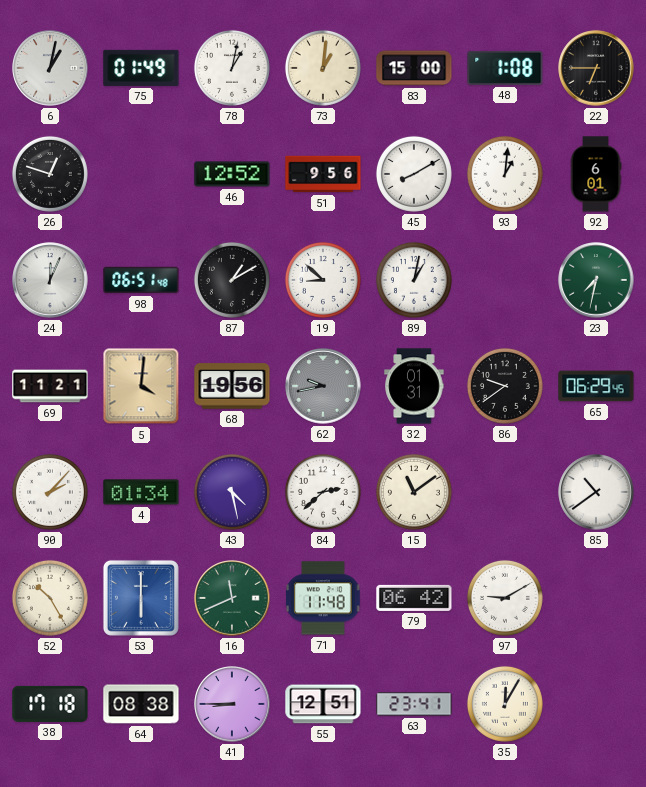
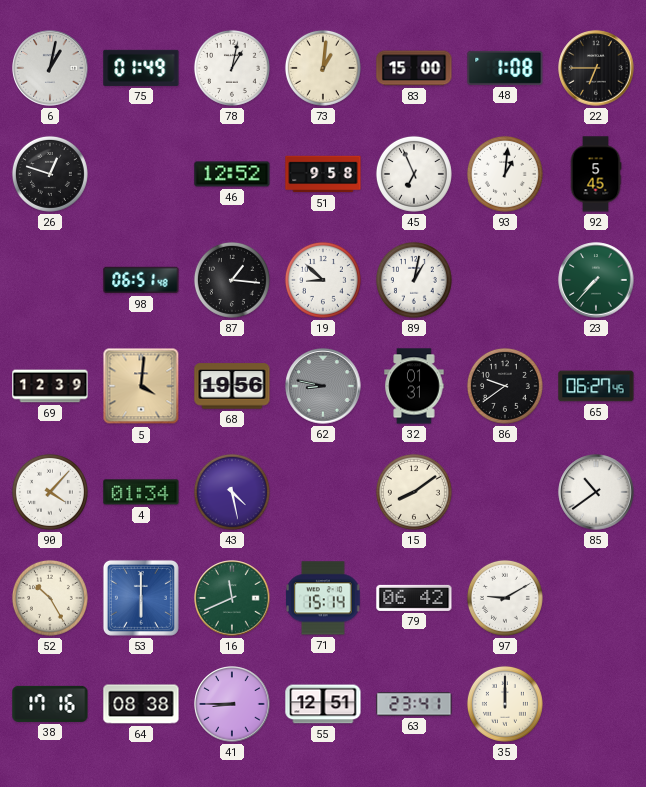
51: 9:56 -> 9:58 (323, 174)
45: 8:10 -> 6:56 (414, 174)
92: 6:01 -> 5:45 (596, 174)
24: 12:04 -> none (50, 280)
87: 1:10 -> 1:16 (232, 280)
23: 7:32 -> 7:37 (596, 280)
69: 11:21 -> 12:39 (50, 386)
62: 9:43 -> 8:47 (323, 386)
65: 06:29 -> 06:27 (596, 386)
90: 2:07 -> 4:07 (50, 492)
84: 2:38 -> none (323, 492)
15: 11:09 -> 8:09 (414, 492)
71: 11:48 -> 15:14 (324, 598)
38: 17:18 -> 17:16 (50, 704)
35: 12:05 -> 12:00 (505, 704)
